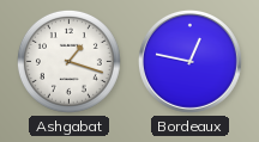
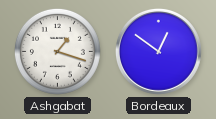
Bordeaux: 12:47 -> 12:51 (158, 51)
